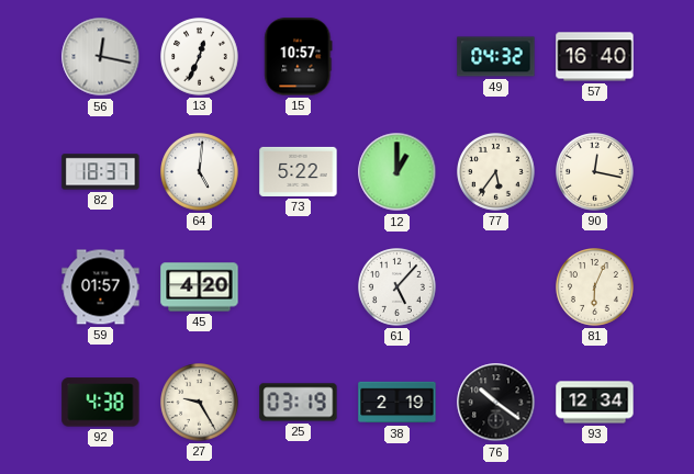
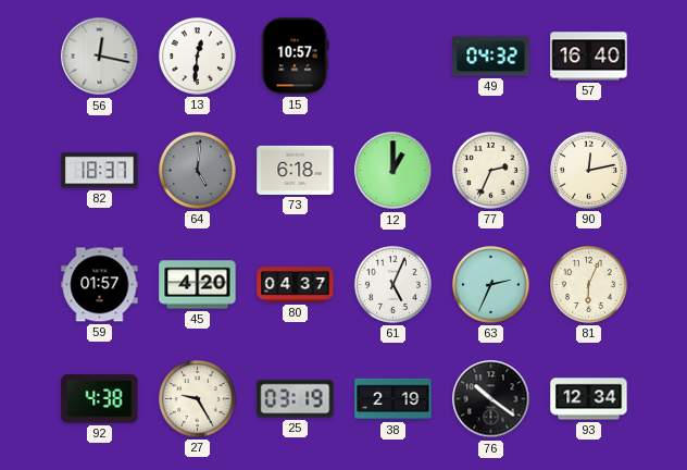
13: 12:34 -> 12:31 (198, 57)
64 dial: white -> grey (198, 171)
73: 5:22 -> 6:18 (296, 170)
77: 5:36 -> 2:34 (491, 171)
90: 12:17 -> 12:13 (589, 171)
80: none -> 04:37 (296, 285)
61: 5:07 -> 5:04 (394, 285)
63: none -> 2:34 (491, 285)
